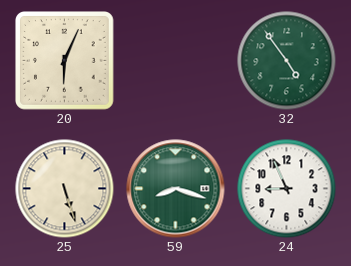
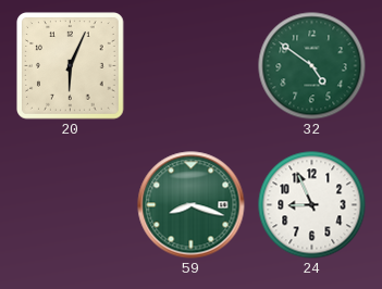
32: 4:54 -> 4:51 (312, 66)
25: 5:27 -> none (65, 189)
